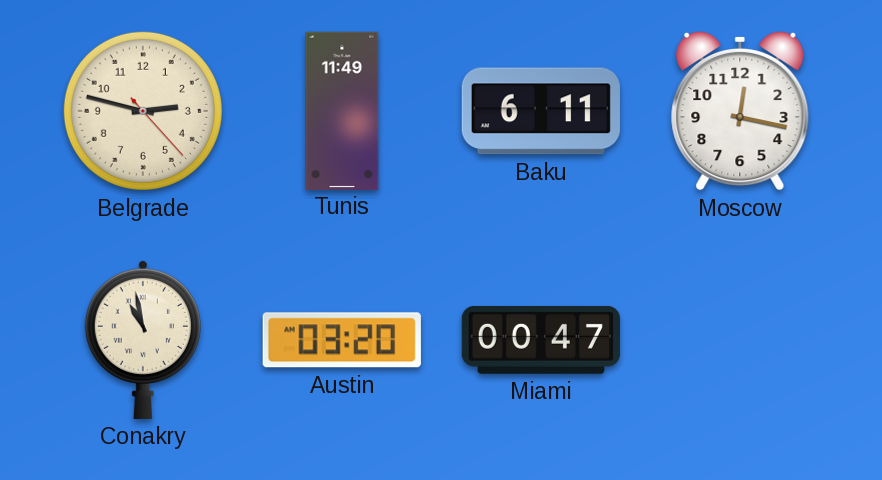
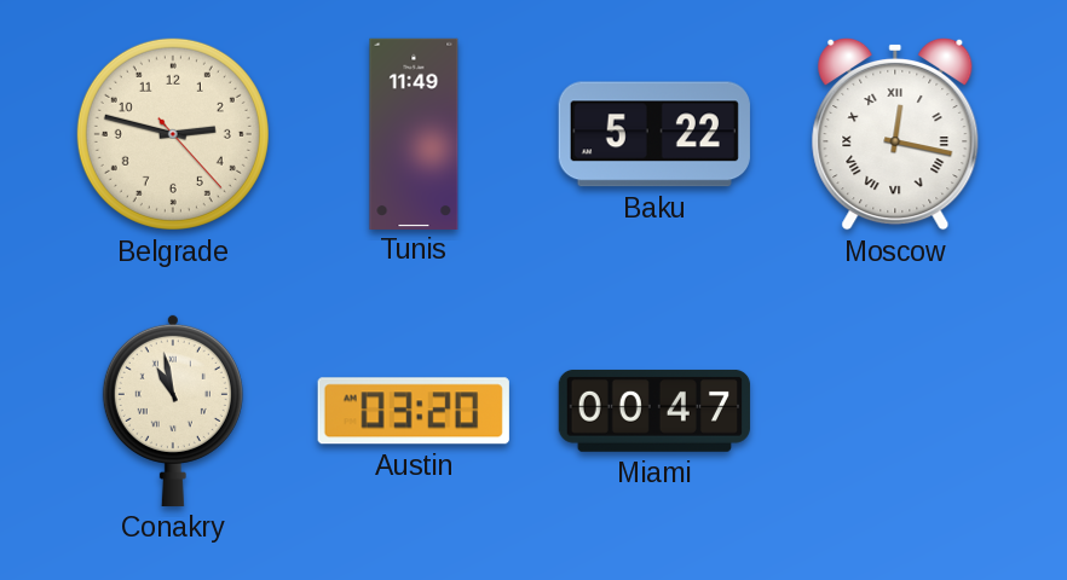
Baku: 6:11 -> 5:22 (654, 134)
Moscow numerals: Arabic -> Roman (895, 134)
